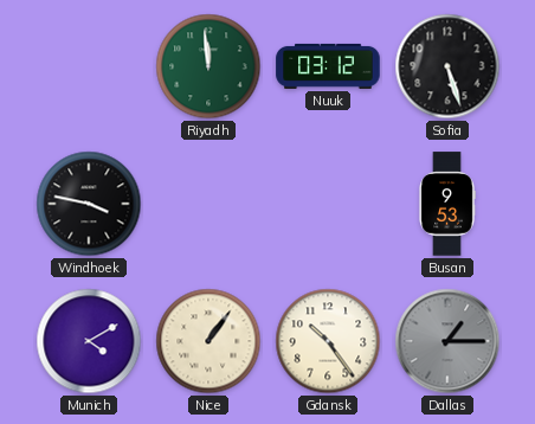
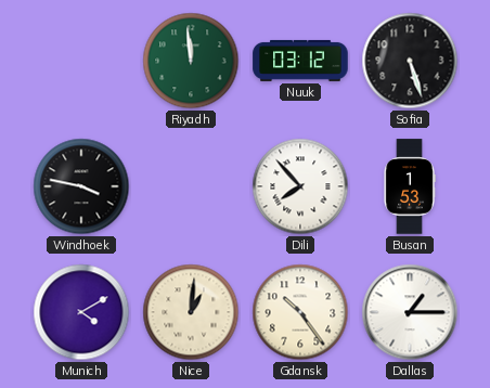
Dili: none -> 7:53 (300, 186)
Busan: 9:53 -> 1:53 (410, 186)
Nice: 1:06 -> 1:01 (191, 312)
Dallas dial: grey -> white (410, 312)
